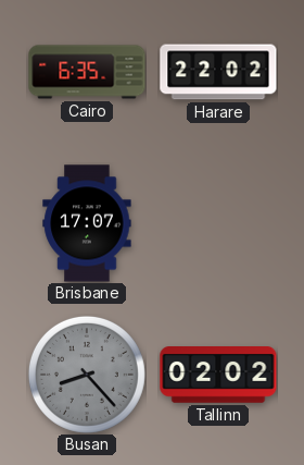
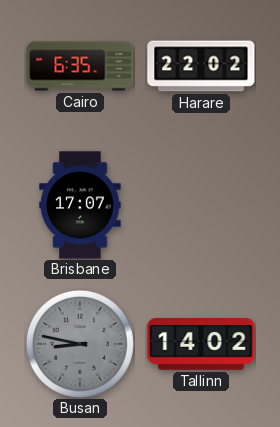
Busan: 8:23 -> 8:47 (80, 344)
Tallinn: 02:02 -> 14:02 (201, 344)
